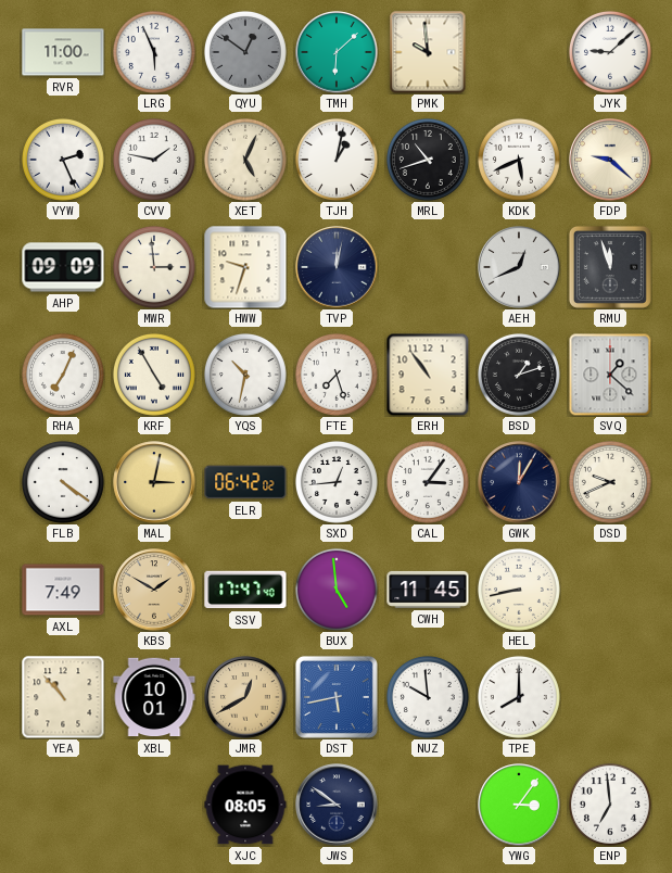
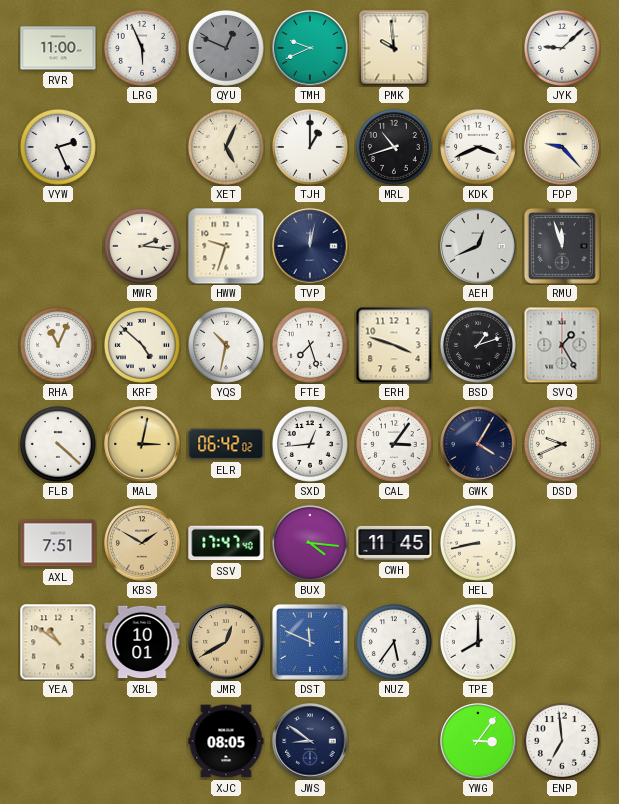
QYU: 12:51 -> 12:49 (226, 48)
TMH: 6:08 -> 9:41 (310, 48)
CVV: 1:47 -> none (154, 160)
TJH: 1:02 -> 1:00 (310, 147)
KDK: 5:41 -> 3:41 (478, 147)
FDP: 9:22 -> 9:23 (562, 147)
AHP: 09:09 -> none (63, 267)
MWR: 2:59 -> 2:16 (142, 246)
RHA: 7:04 -> 11:04 (58, 345)
KRF: 4:55 -> 4:52 (142, 345)
ERH: 10:54 -> 3:48 (394, 345)
SVQ: 1:22 -> 1:25 (562, 345)
FLB: 4:21 -> 4:22 (58, 444)
GWK: 12:05 -> 4:05 (478, 444)
AXL: 7:49 -> 7:51 (58, 543)
BUX: 4:59 -> 4:16 (310, 543)
YEA: 10:53 -> 10:51 (58, 642)
DST: 5:43 -> 11:49 (310, 642)
NUZ: 9:59 -> 5:36 (394, 642)
